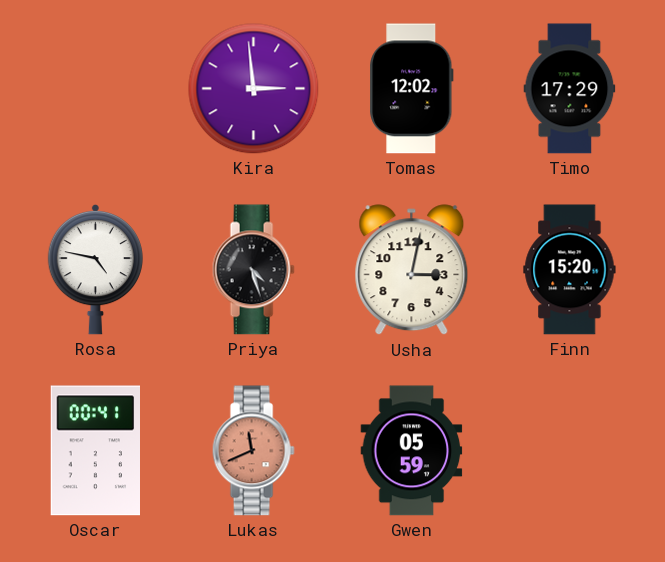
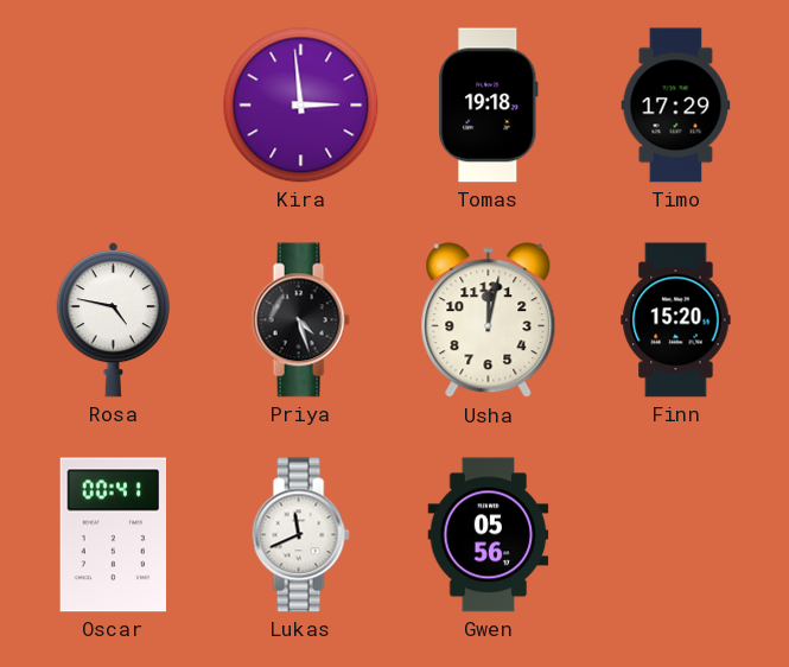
Tomas: 12:02 -> 19:18 (489, 106)
Usha: 3:02 -> 12:02 (489, 320)
Lukas dial: salmon -> white (300, 535)
Gwen: 05:59 -> 05:56 (489, 535)
